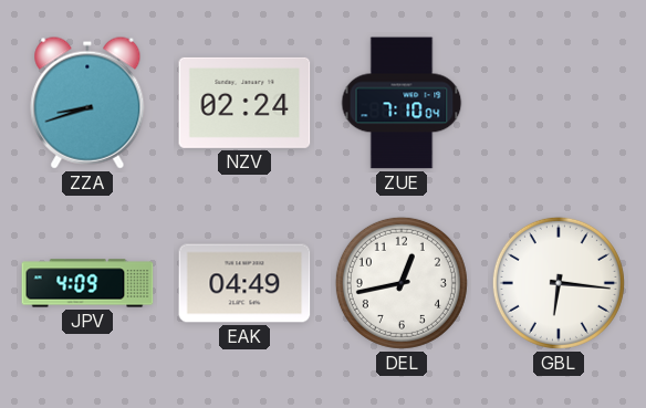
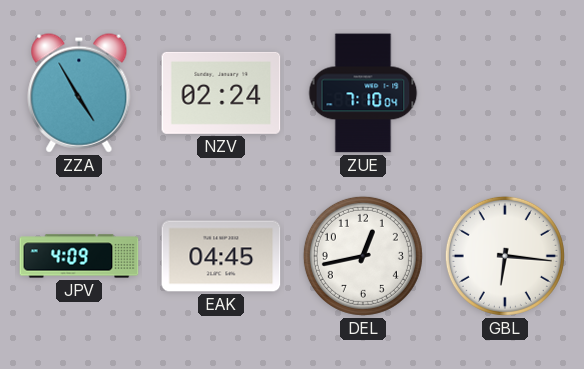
ZZA: 8:42 -> 4:55 (79, 93)
EAK: 04:49 -> 04:45 (221, 256)
